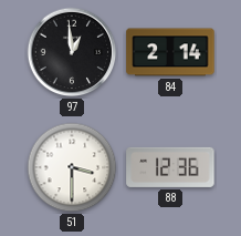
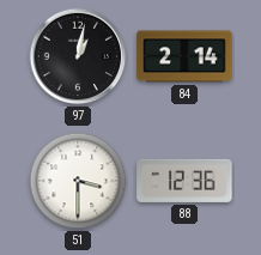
97: 12:59 -> 1:02 (78, 56)
